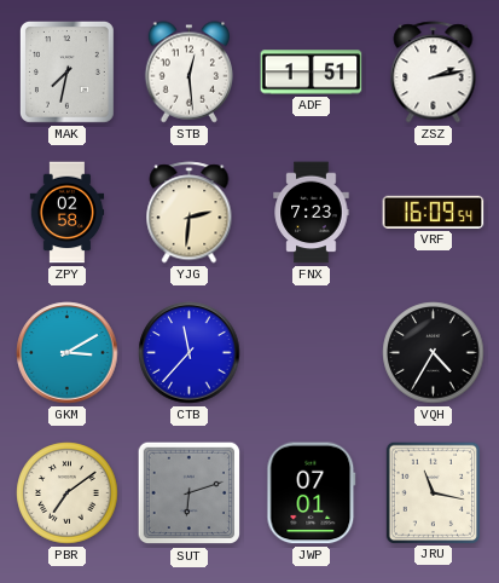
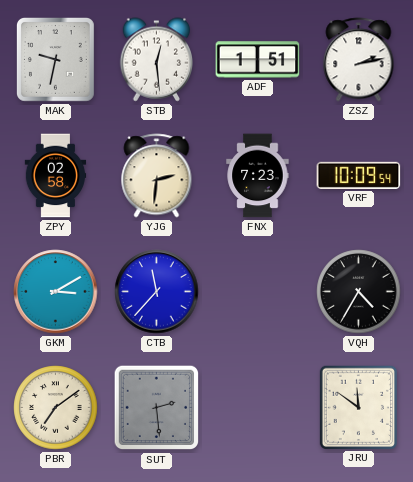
MAK: 7:32 -> 9:32 (55, 60)
VRF: 16:09 -> 10:09 (359, 175)
SUT: 6:12 -> 2:29 (157, 408)
JWP: 07:01 -> none (312, 493)
JRU: 11:17 -> 11:51 (358, 407)
